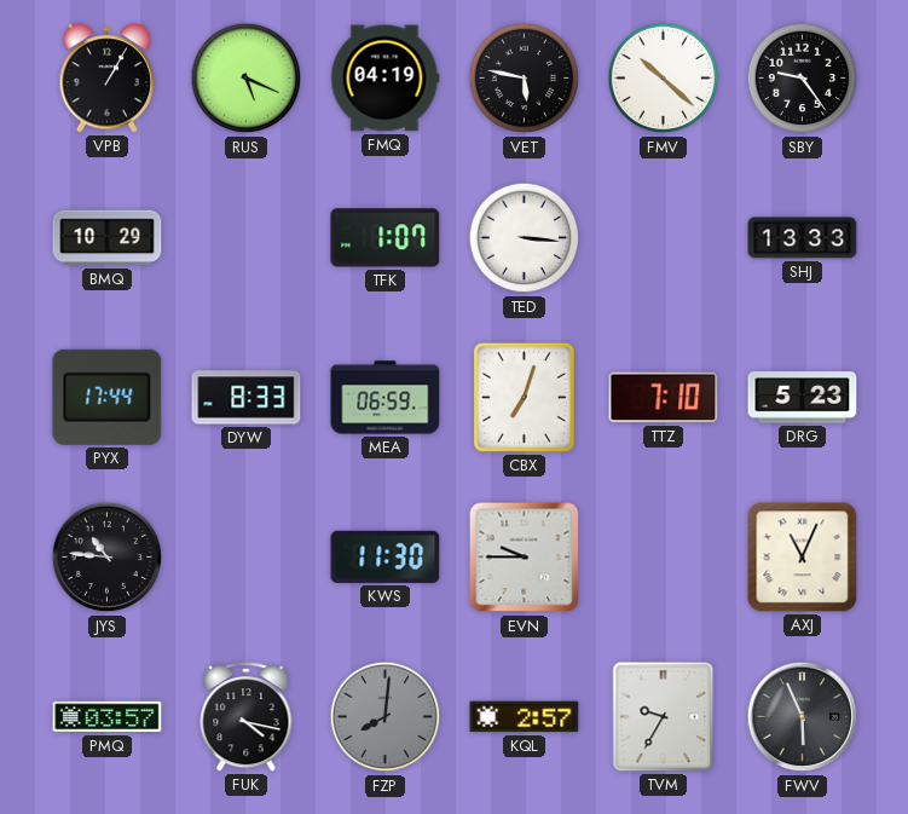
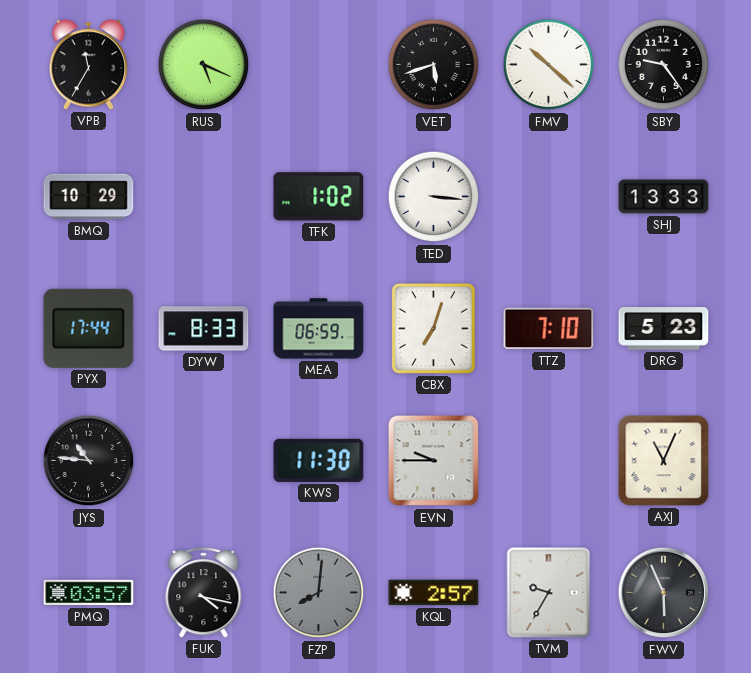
VPB: 1:05 -> 11:35 (89, 65)
FMQ: 04:19 -> none (384, 79)
VET: 5:47 -> 5:42 (434, 65)
TFK: 1:07 -> 1:02 (319, 197)
